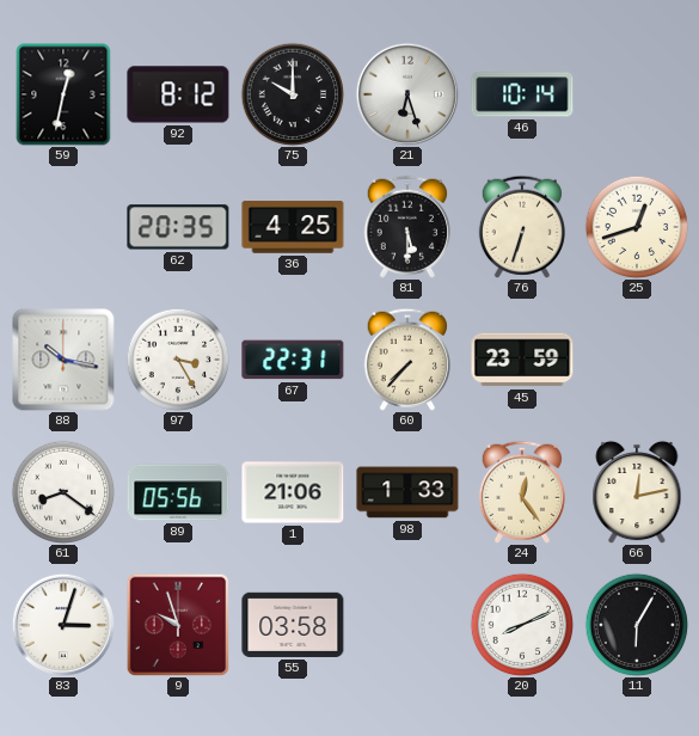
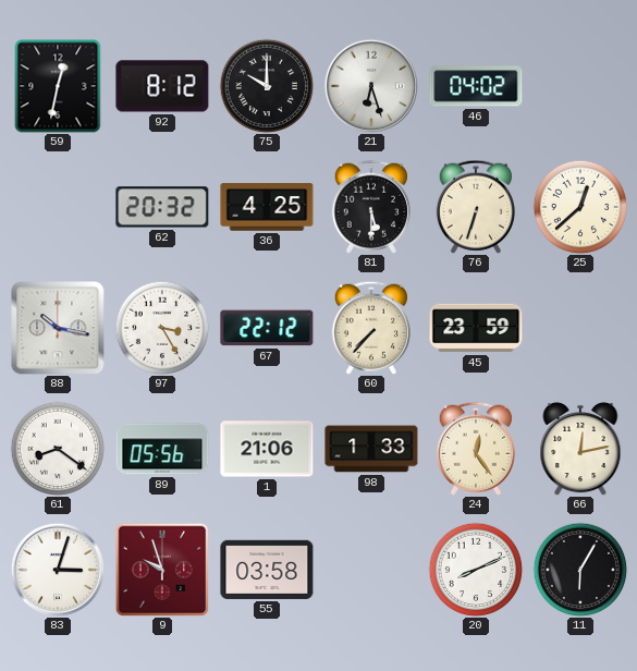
46: 10:14 -> 04:02 (476, 86)
62: 20:35 -> 20:32 (162, 207)
25: 12:42 -> 12:38 (580, 207)
67: 22:31 -> 22:12 (267, 328)
